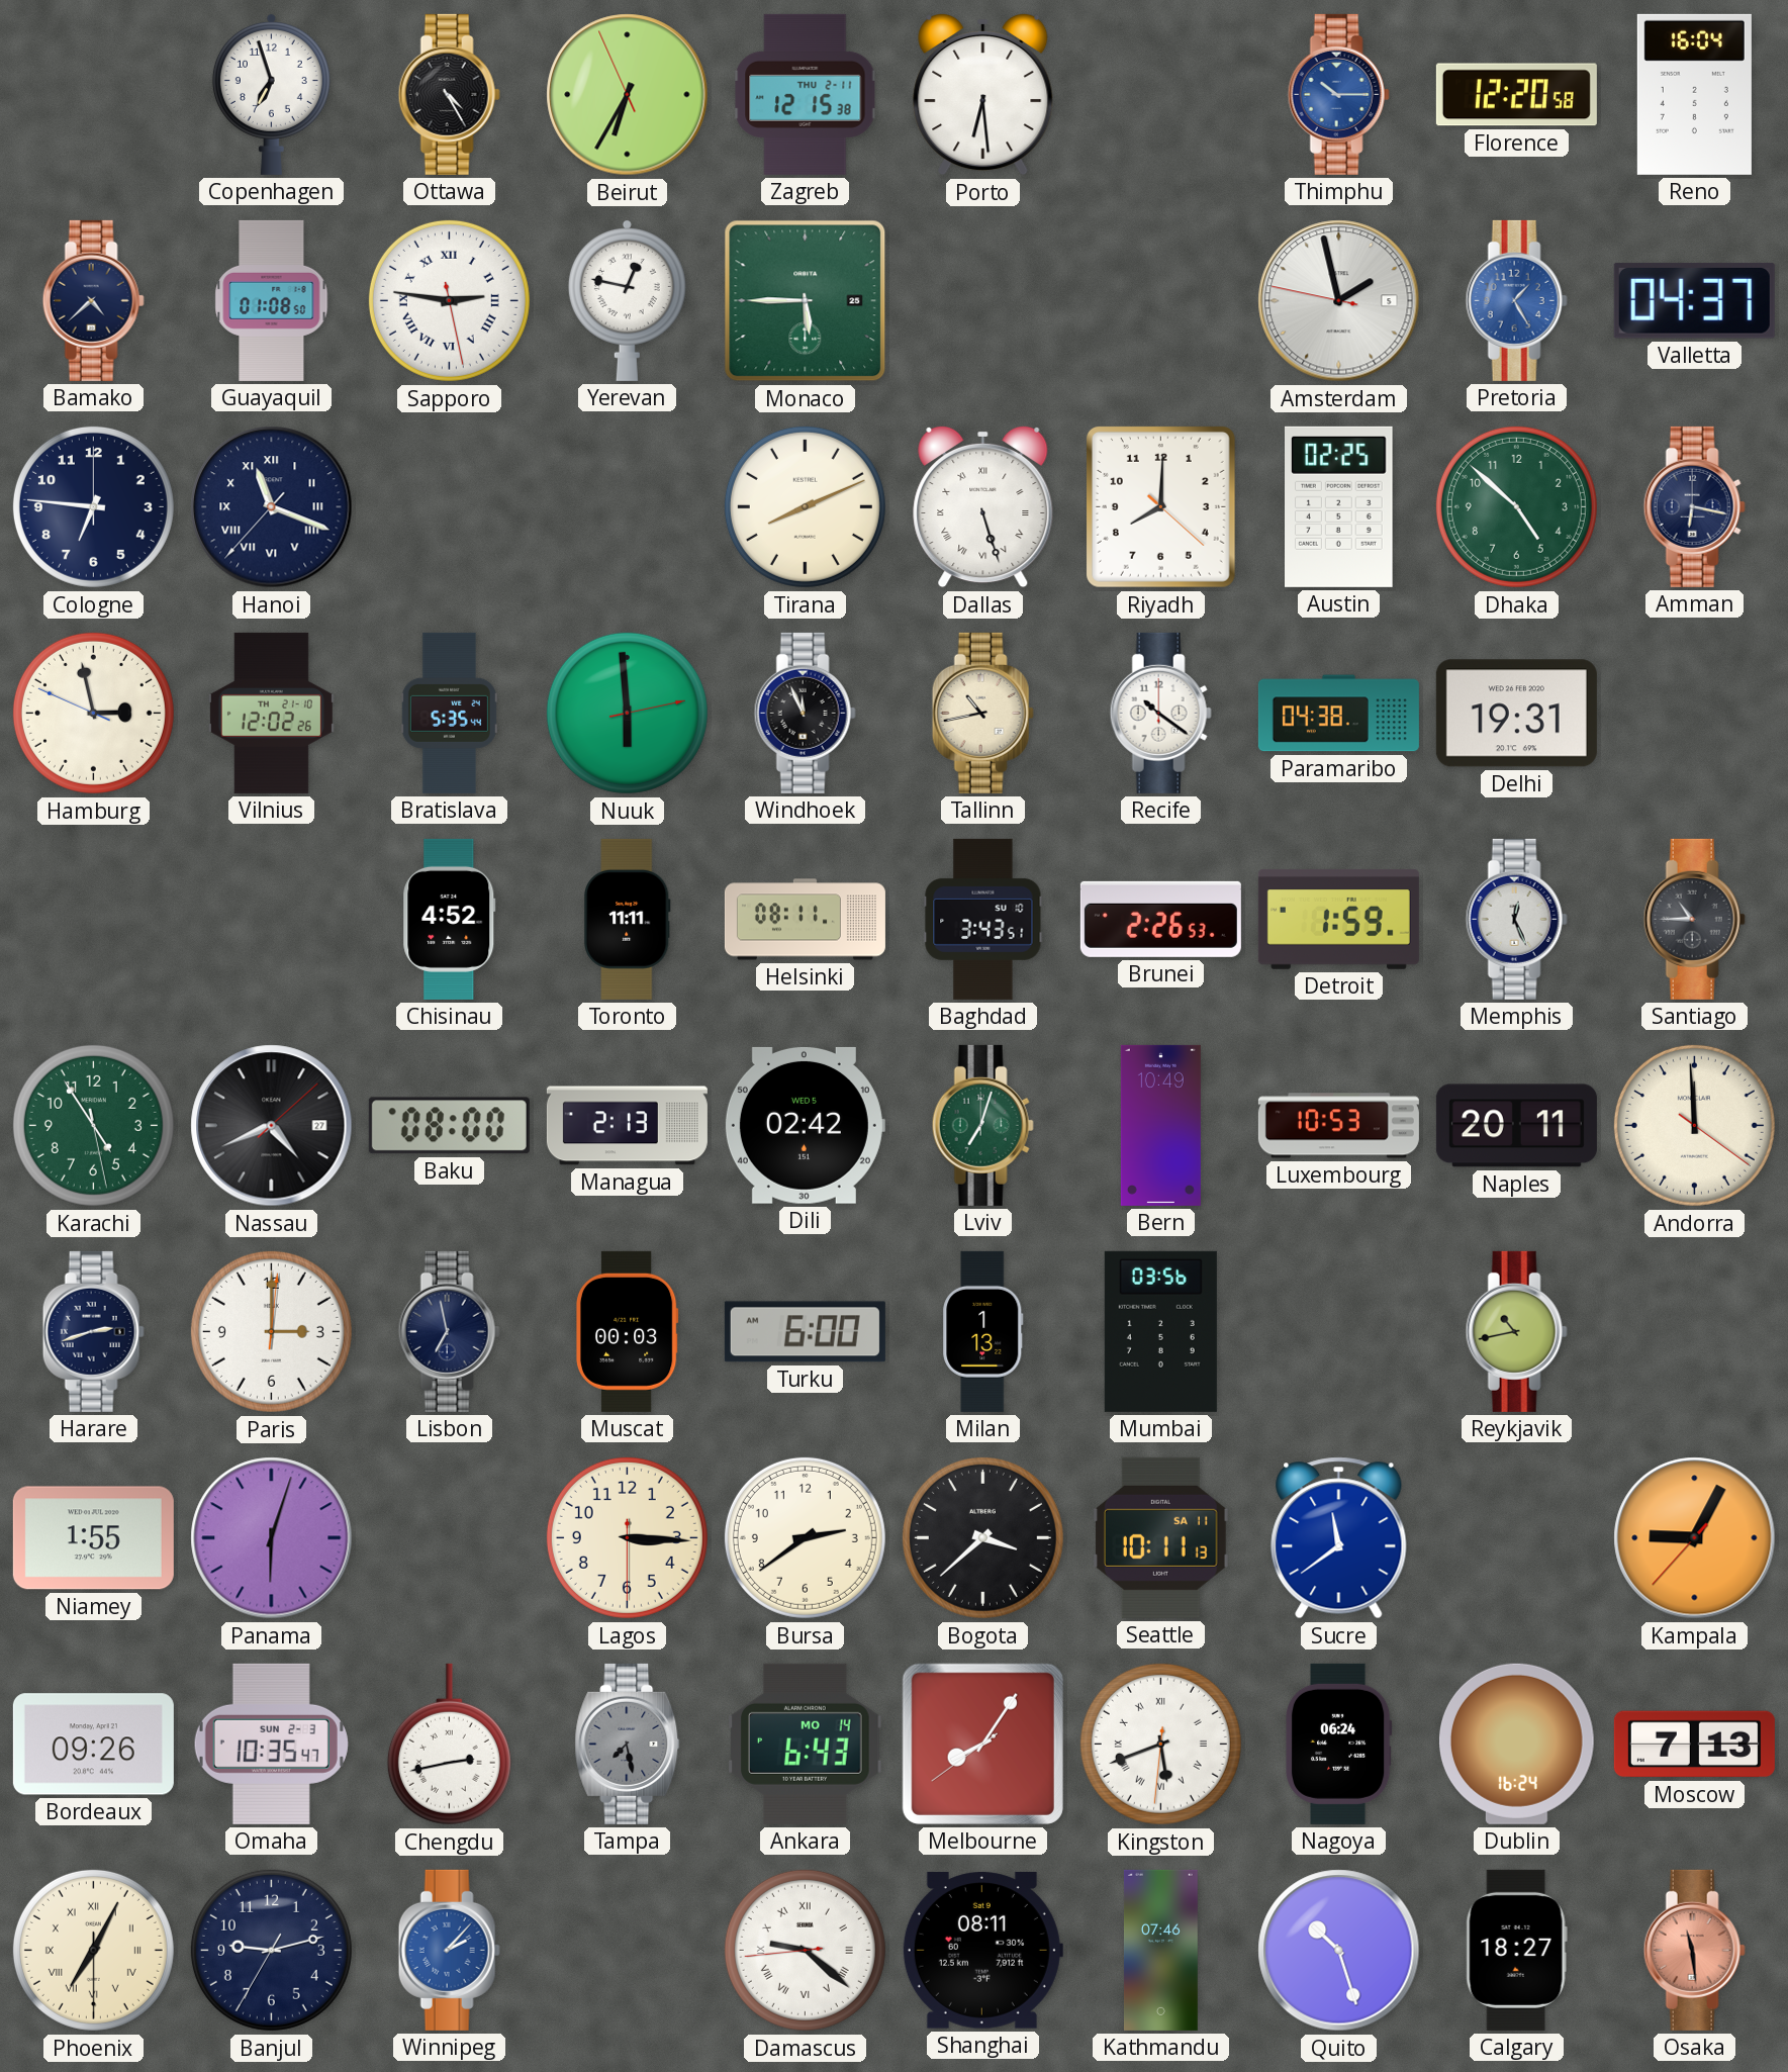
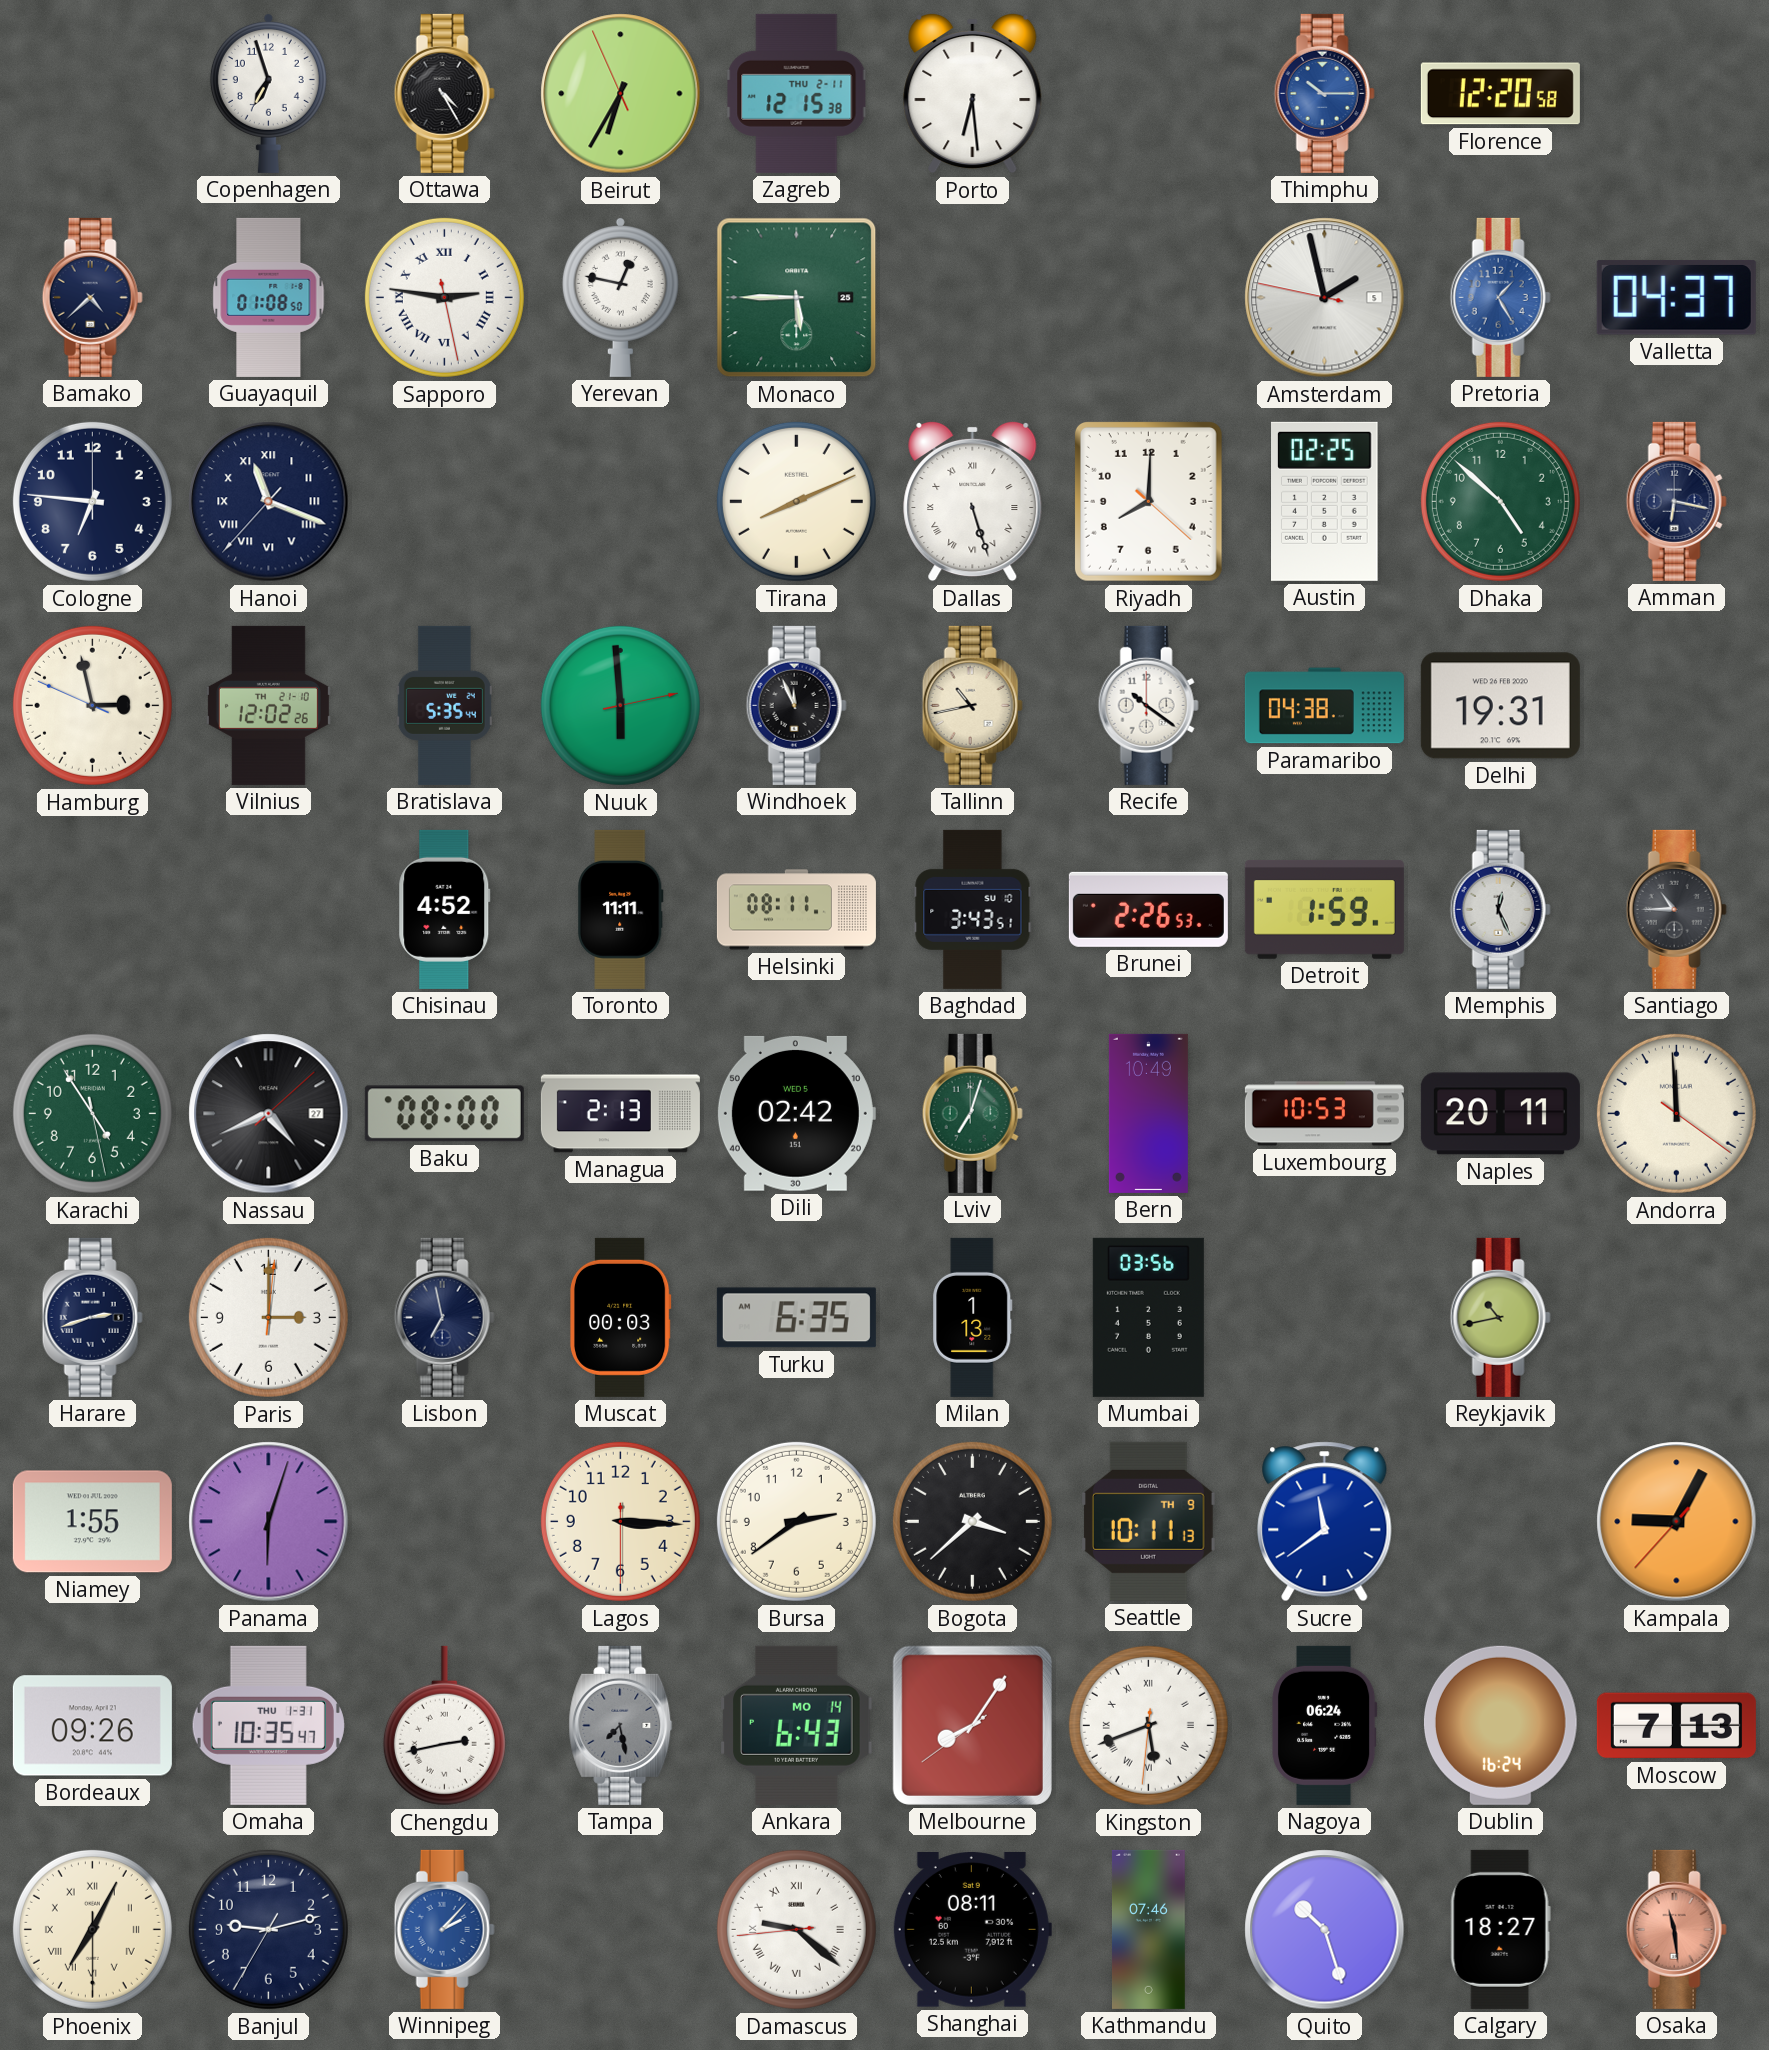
Reno: 16:04 -> none (1694, 94)
Turku: 6:00 -> 6:35 (796, 1318)
Seattle date: SA 11 -> TH 9 (1149, 1521)
Omaha date: SUN 2-3 -> THU 1-31 (268, 1725)
